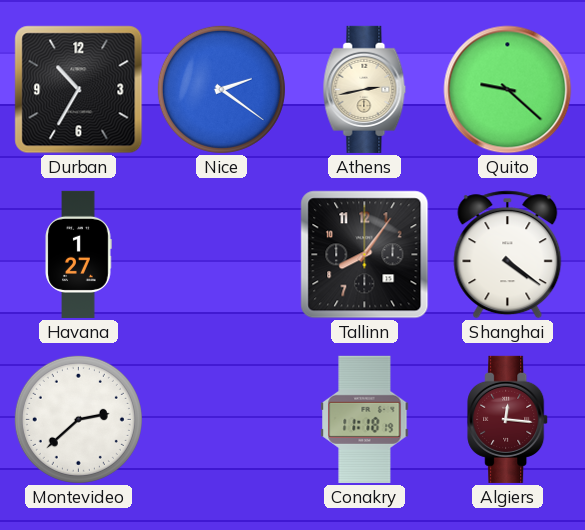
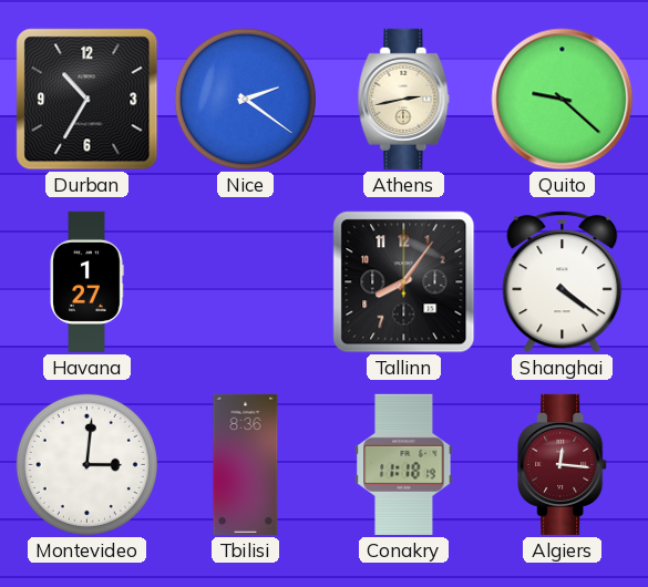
Montevideo: 2:38 -> 3:01 (86, 464)
Tbilisi: none -> 8:36 (246, 464)
